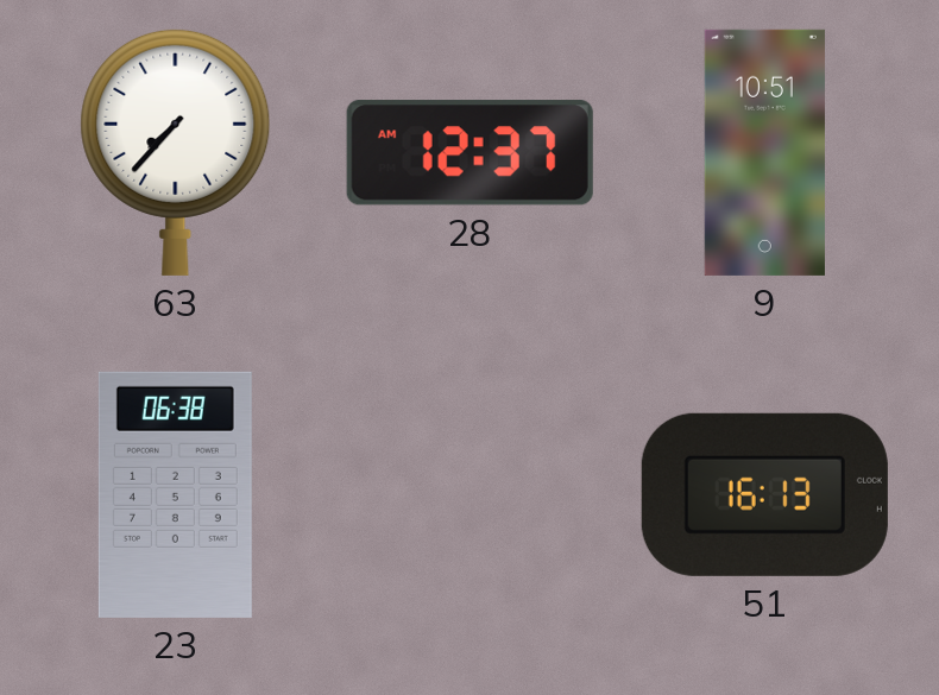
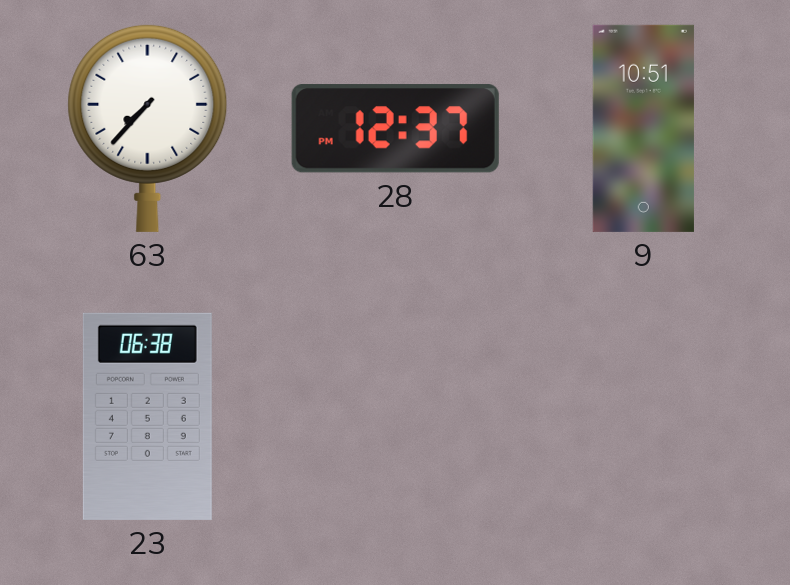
28: 12:37 AM -> 12:37 PM (395, 129)
51: 16:13 -> none (764, 494)
